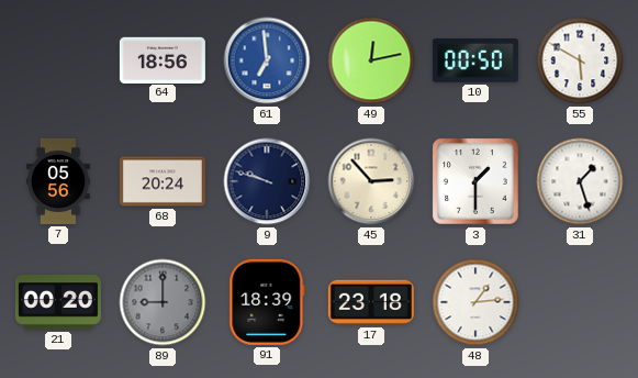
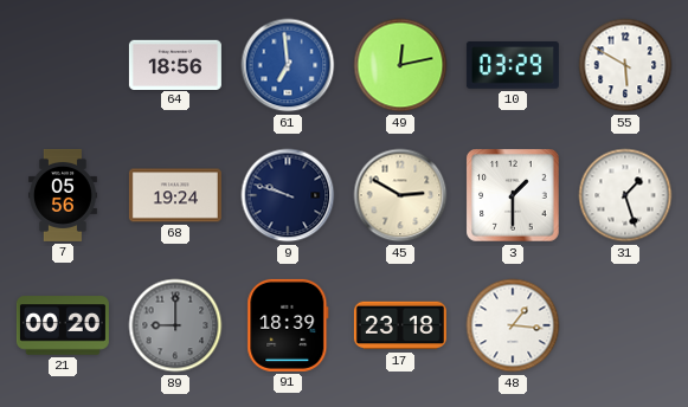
10: 00:50 -> 03:29 (513, 66)
68: 20:24 -> 19:24 (175, 195)
45: 2:53 -> 2:50 (400, 195)
48: 1:14 -> 1:16 (513, 325)
